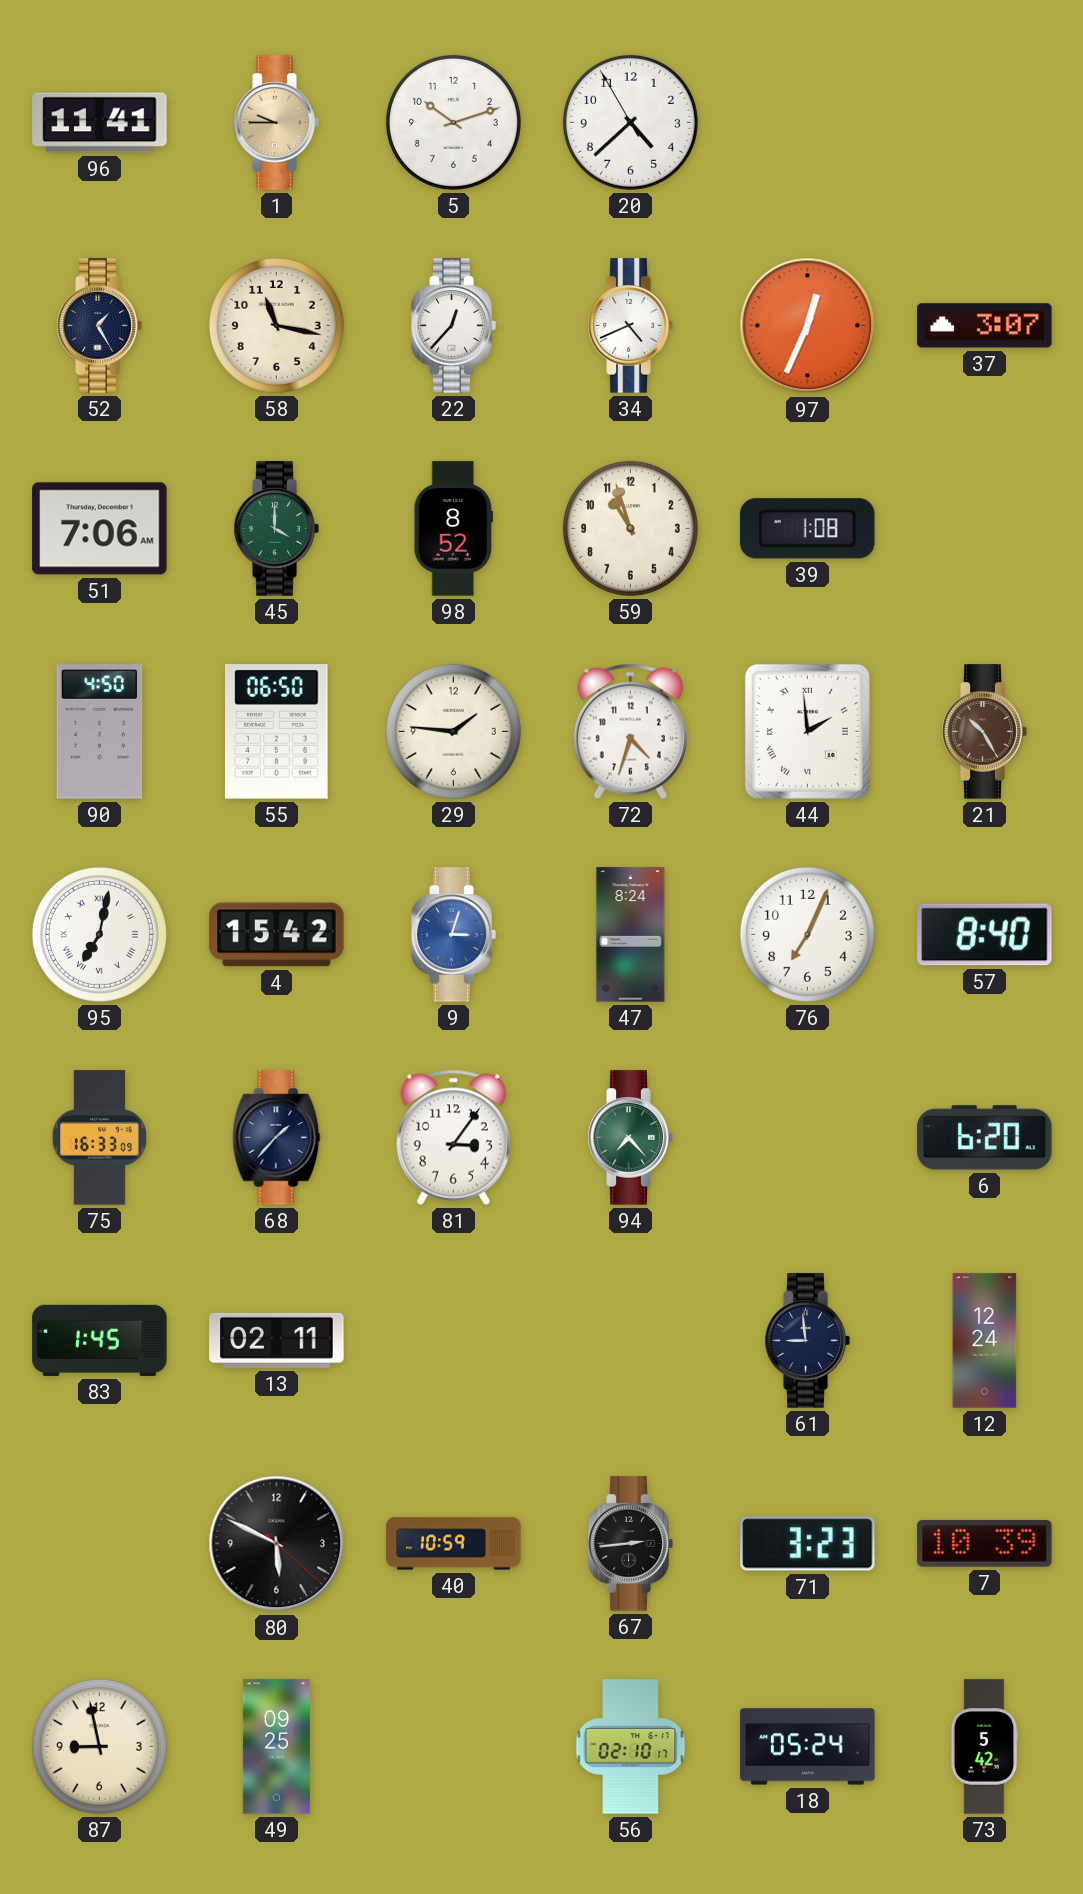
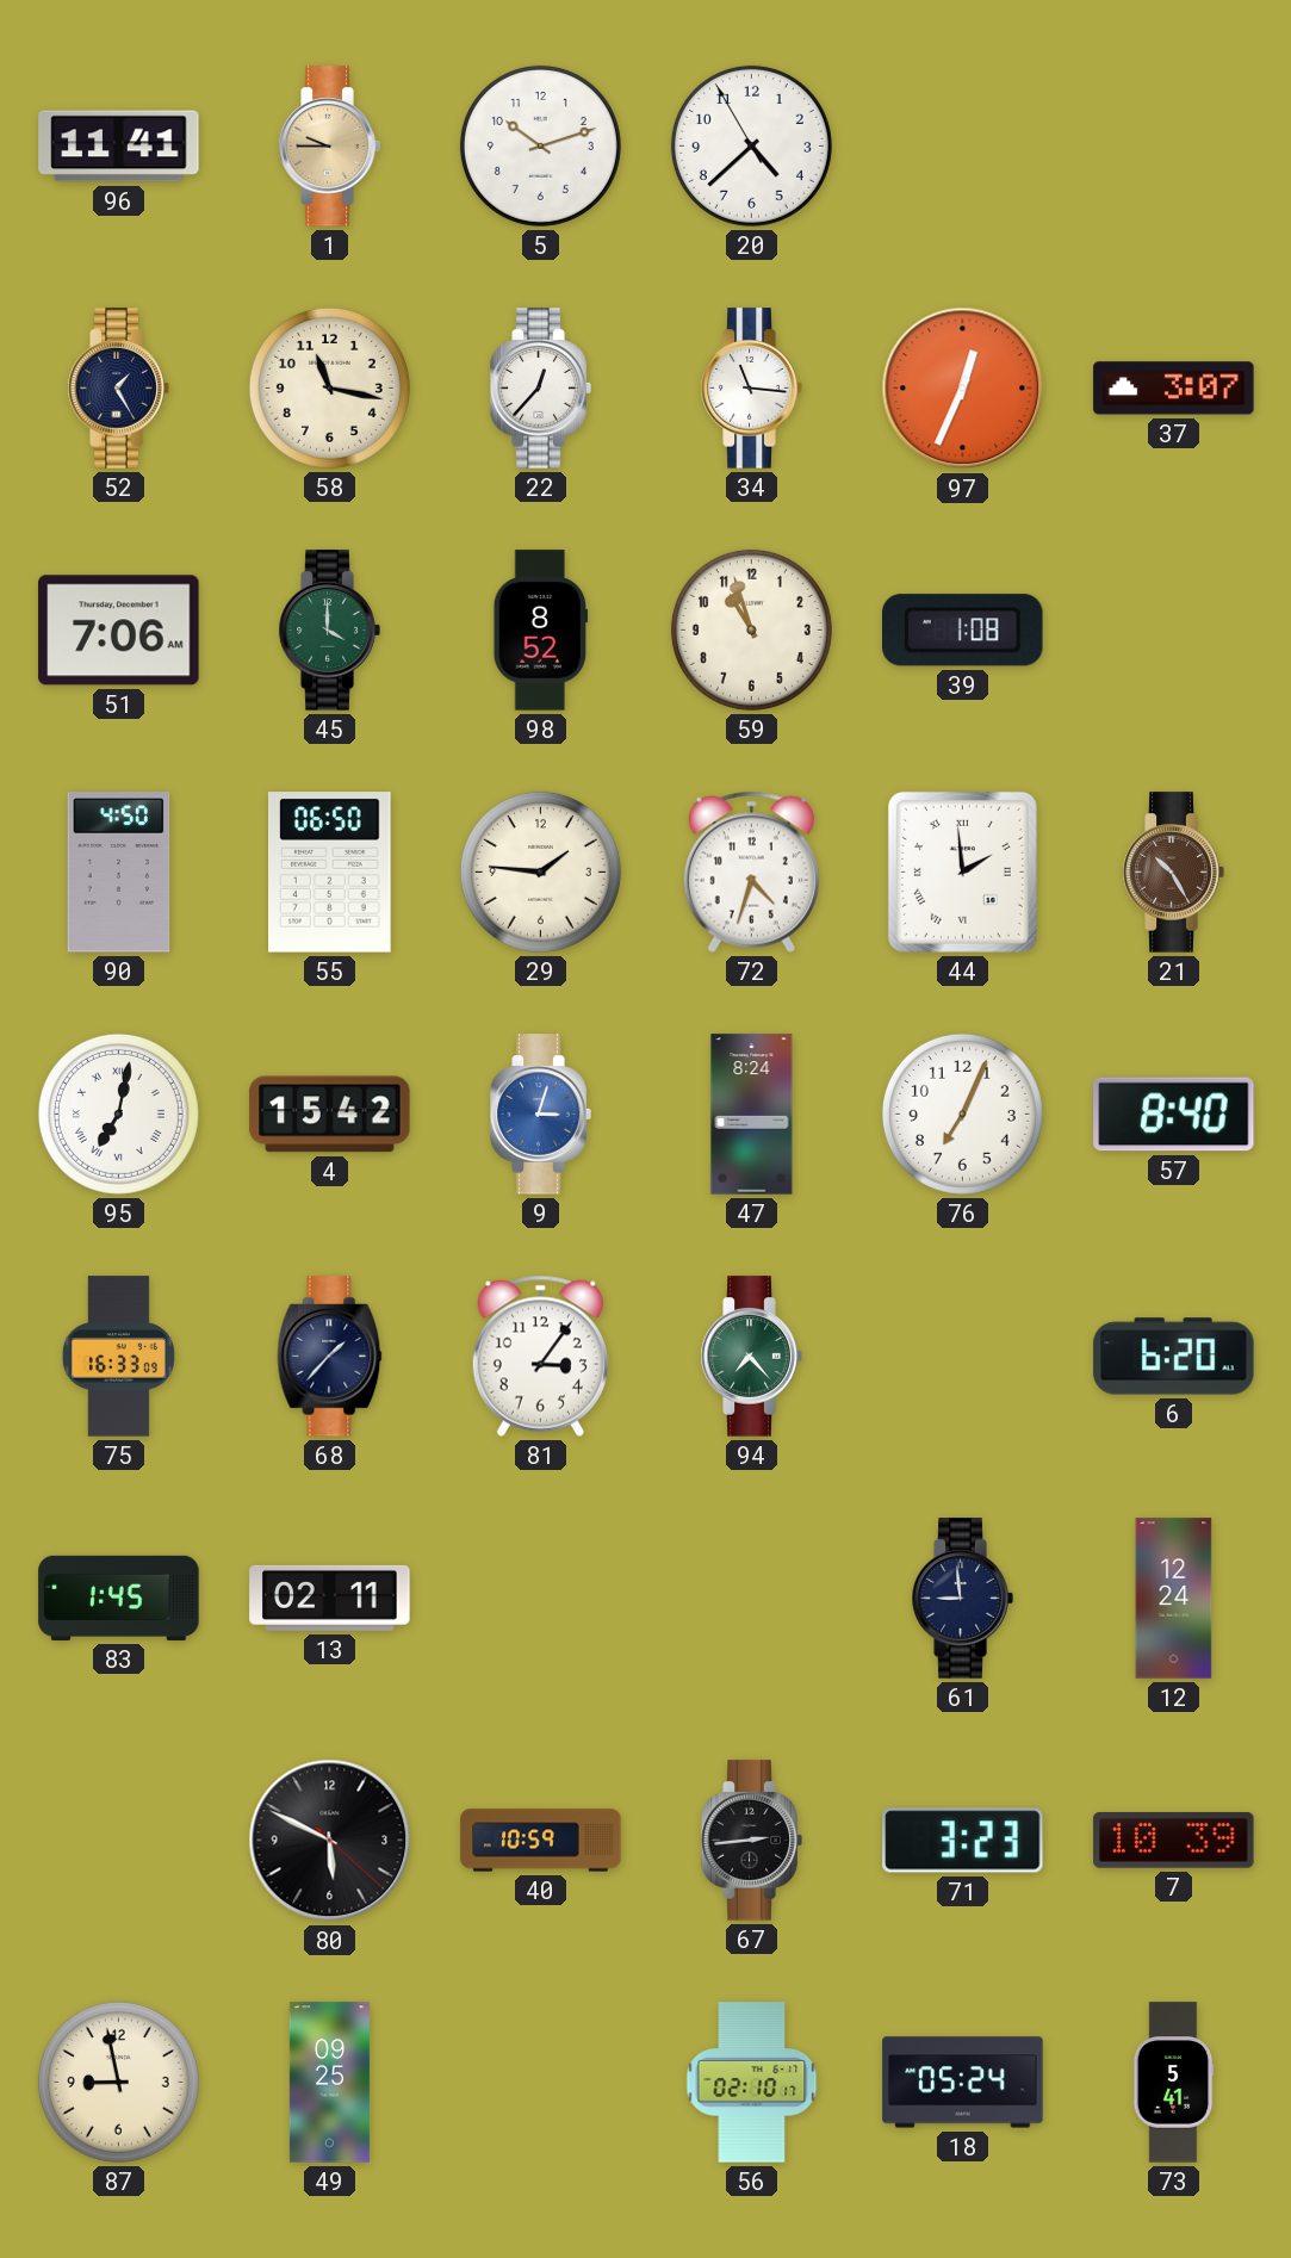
34: 4:41 -> 11:16 (751, 389)
73: 5:42 -> 5:41 (1173, 2083)
